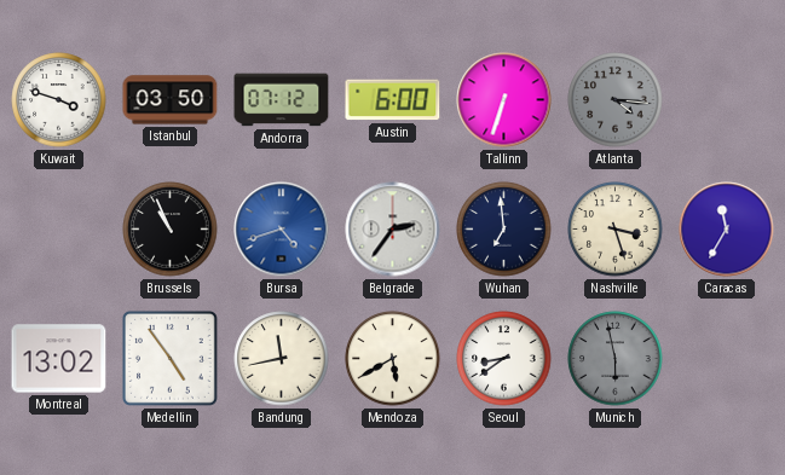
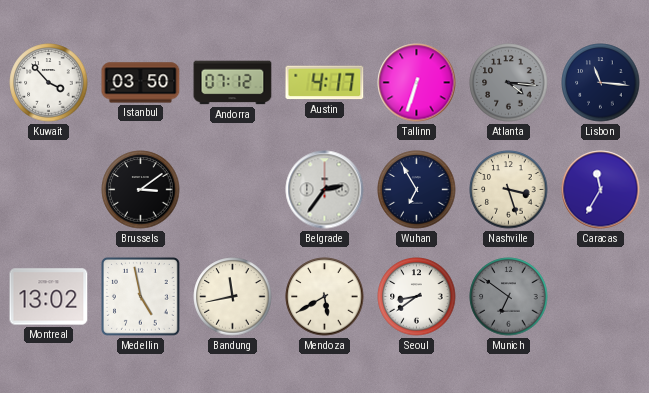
Kuwait: 3:48 -> 3:53 (49, 83)
Austin: 6:00 -> 4:17 (325, 83)
Lisbon: none -> 11:16 (601, 83)
Brussels: 10:56 -> 3:09 (141, 190)
Bursa: 4:42 -> none (282, 230)
Wuhan: 6:59 -> 6:55 (417, 190)
Medellin: 4:54 -> 4:58 (141, 297)
Munich: 5:58 -> 6:51 (509, 297)
